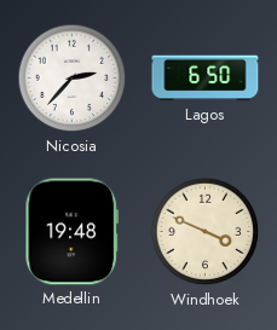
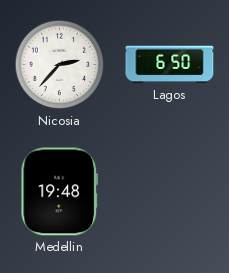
Windhoek: 3:49 -> none (206, 232)
